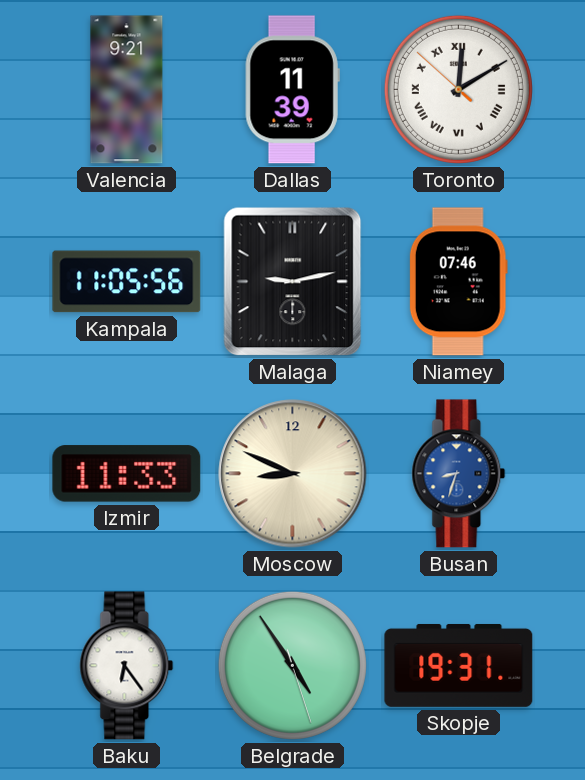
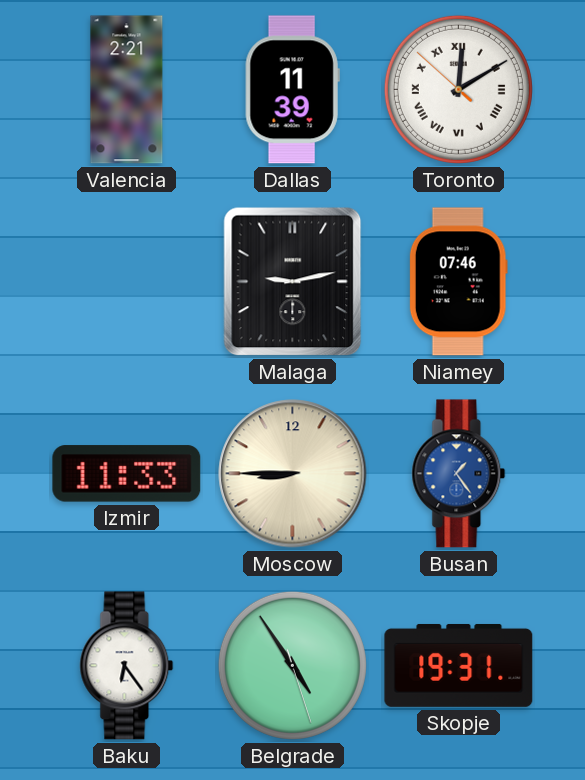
Valencia: 9:21 -> 2:21 (127, 90)
Kampala: 11:05 -> none (127, 282)
Moscow: 8:49 -> 8:45 (293, 474)
Busan: 8:33 -> 1:24 (459, 474)
